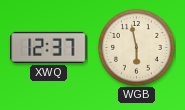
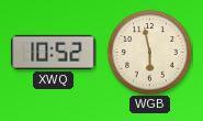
XWQ: 12:37 -> 10:52 (54, 52)
